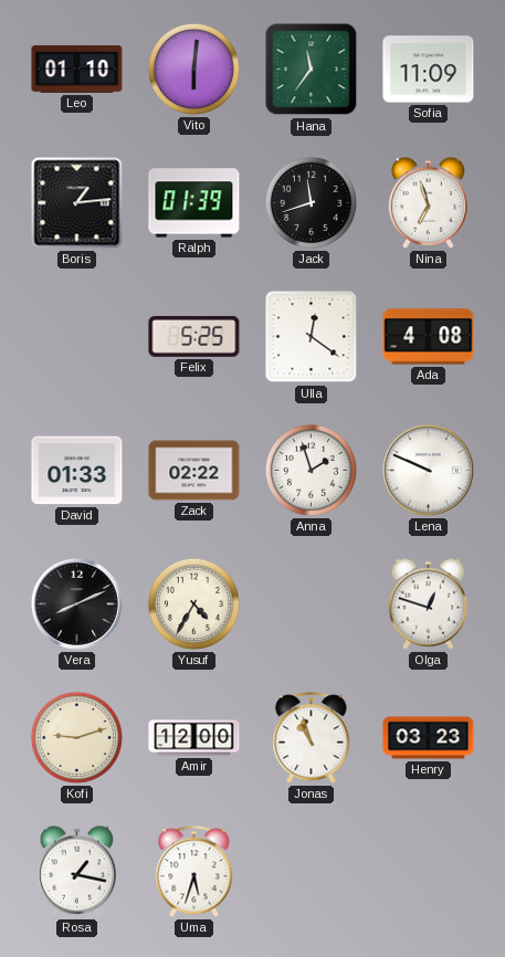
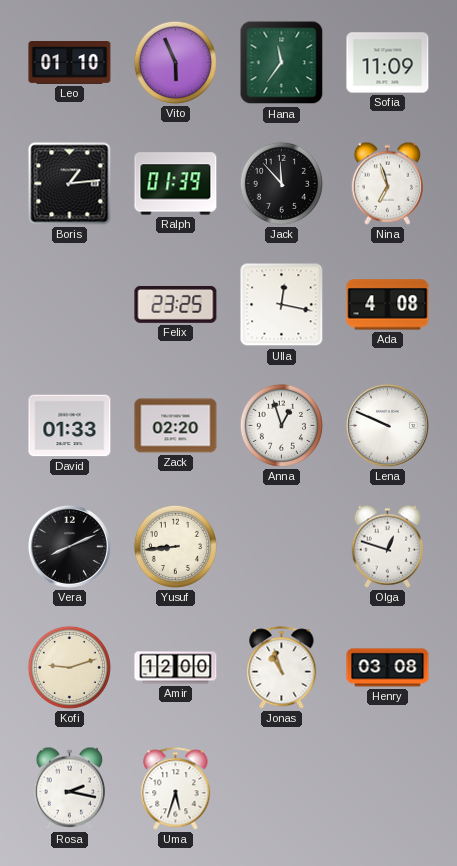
Vito: 6:01 -> 5:56 (175, 62)
Jack: 11:42 -> 11:53 (281, 183)
Felix: 5:25 -> 23:25 (176, 304)
Ulla: 12:21 -> 12:17 (282, 305)
Zack: 02:22 -> 02:20 (176, 426)
Anna: 1:57 -> 12:57 (281, 425)
Yusuf: 4:35 -> 8:44 (175, 546)
Henry: 03:23 -> 03:08 (388, 668)
Rosa: 1:17 -> 2:17 (69, 788)
